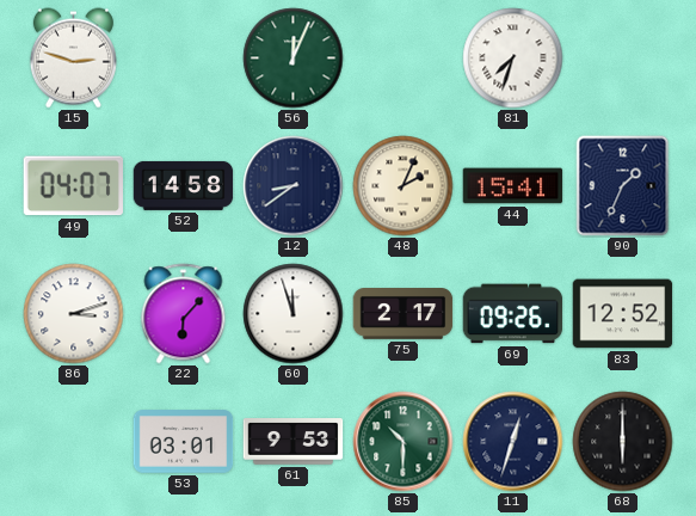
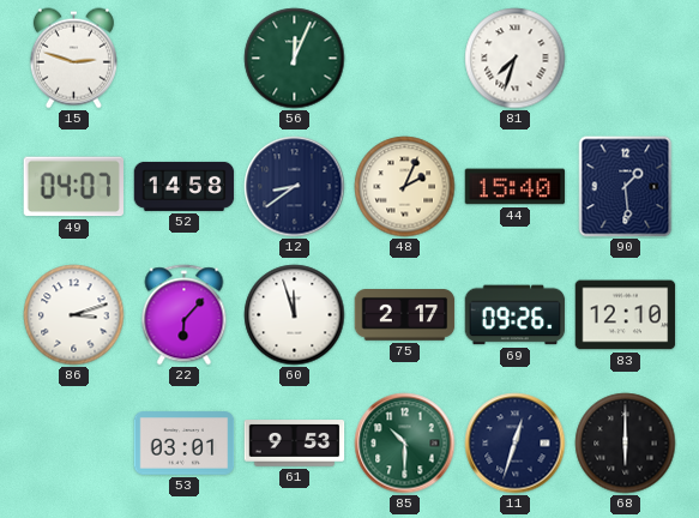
44: 15:41 -> 15:40 (516, 187)
90: 1:34 -> 1:29 (626, 187)
83: 12:52 -> 12:10 (626, 315)
